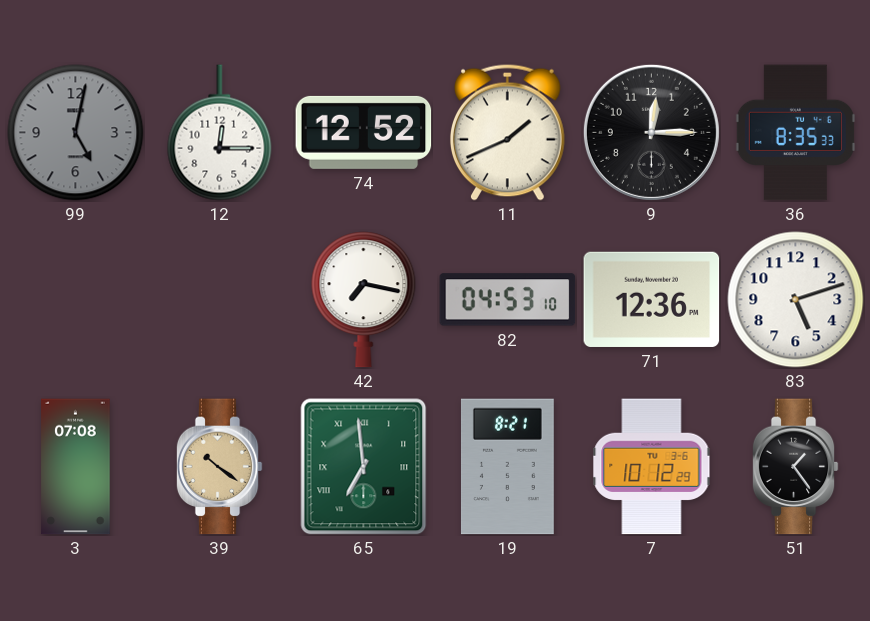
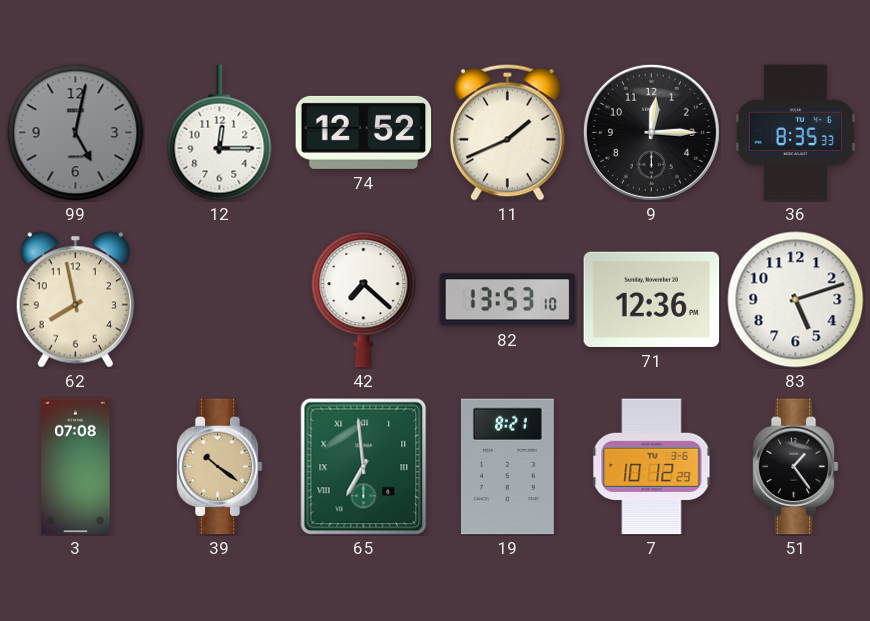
62: none -> 7:58 (75, 300)
42: 7:17 -> 7:22 (364, 300)
82: 04:53 -> 13:53 (508, 300)
